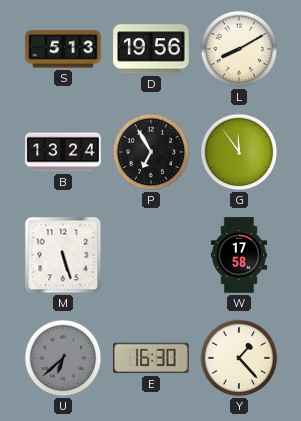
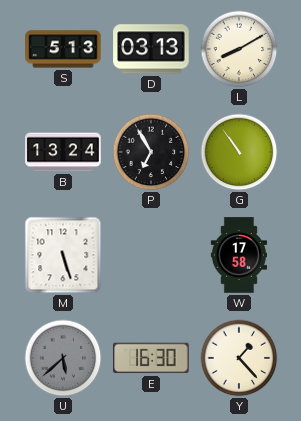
D: 19:56 -> 03:13 (151, 49)
G: 11:54 -> 10:54 (239, 152)
U: 6:38 -> 5:38 (63, 358)
